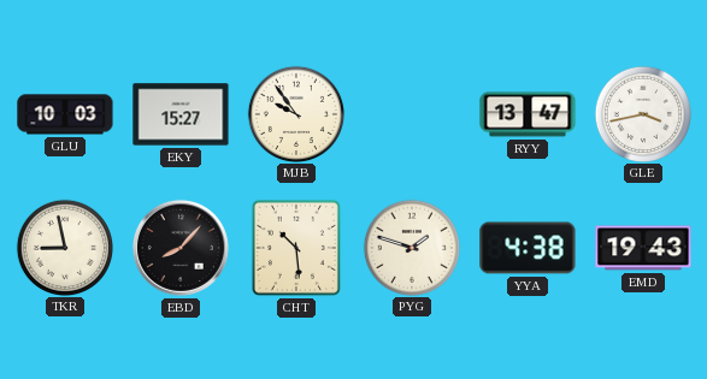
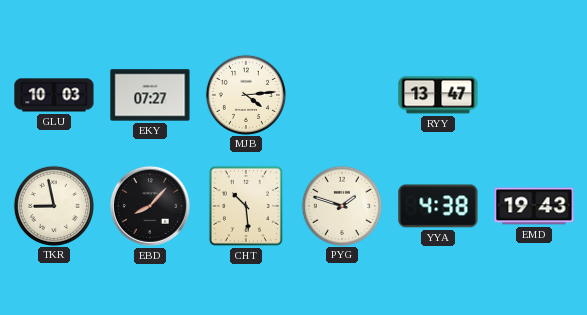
EKY: 15:27 -> 07:27 (150, 95)
MJB: 9:54 -> 4:14 (245, 94)
GLE: 3:43 -> none (642, 113)
